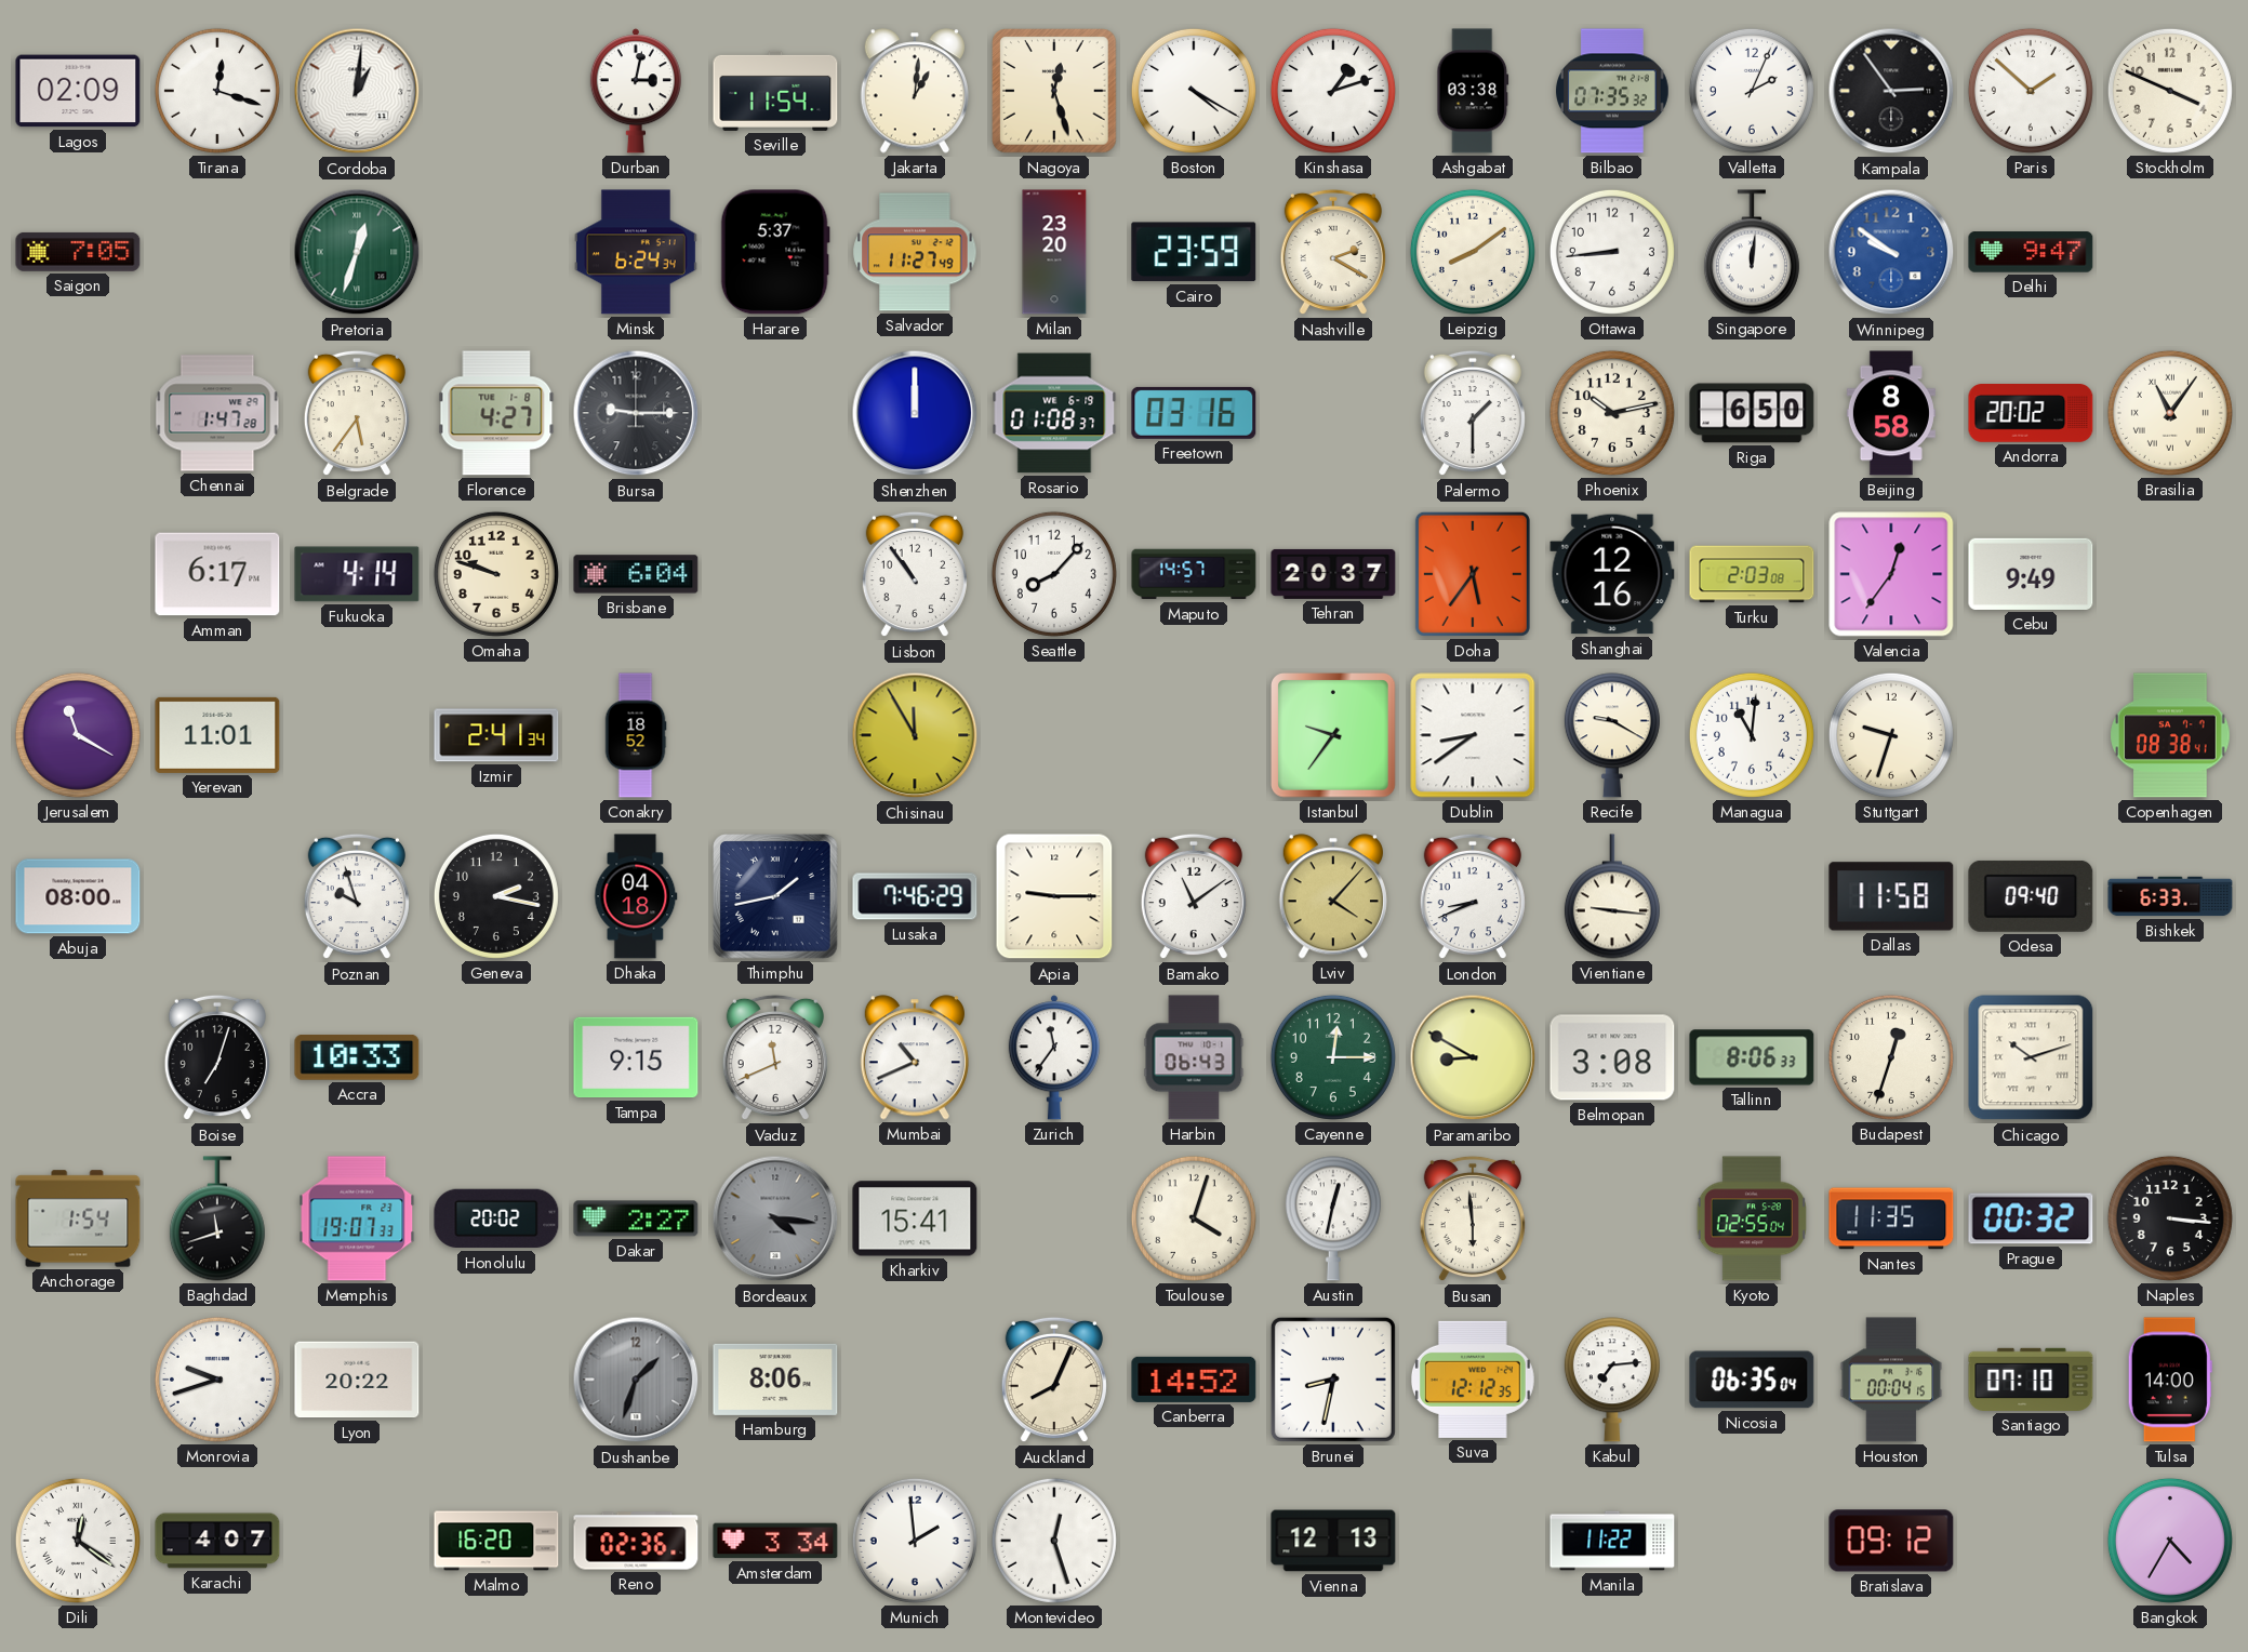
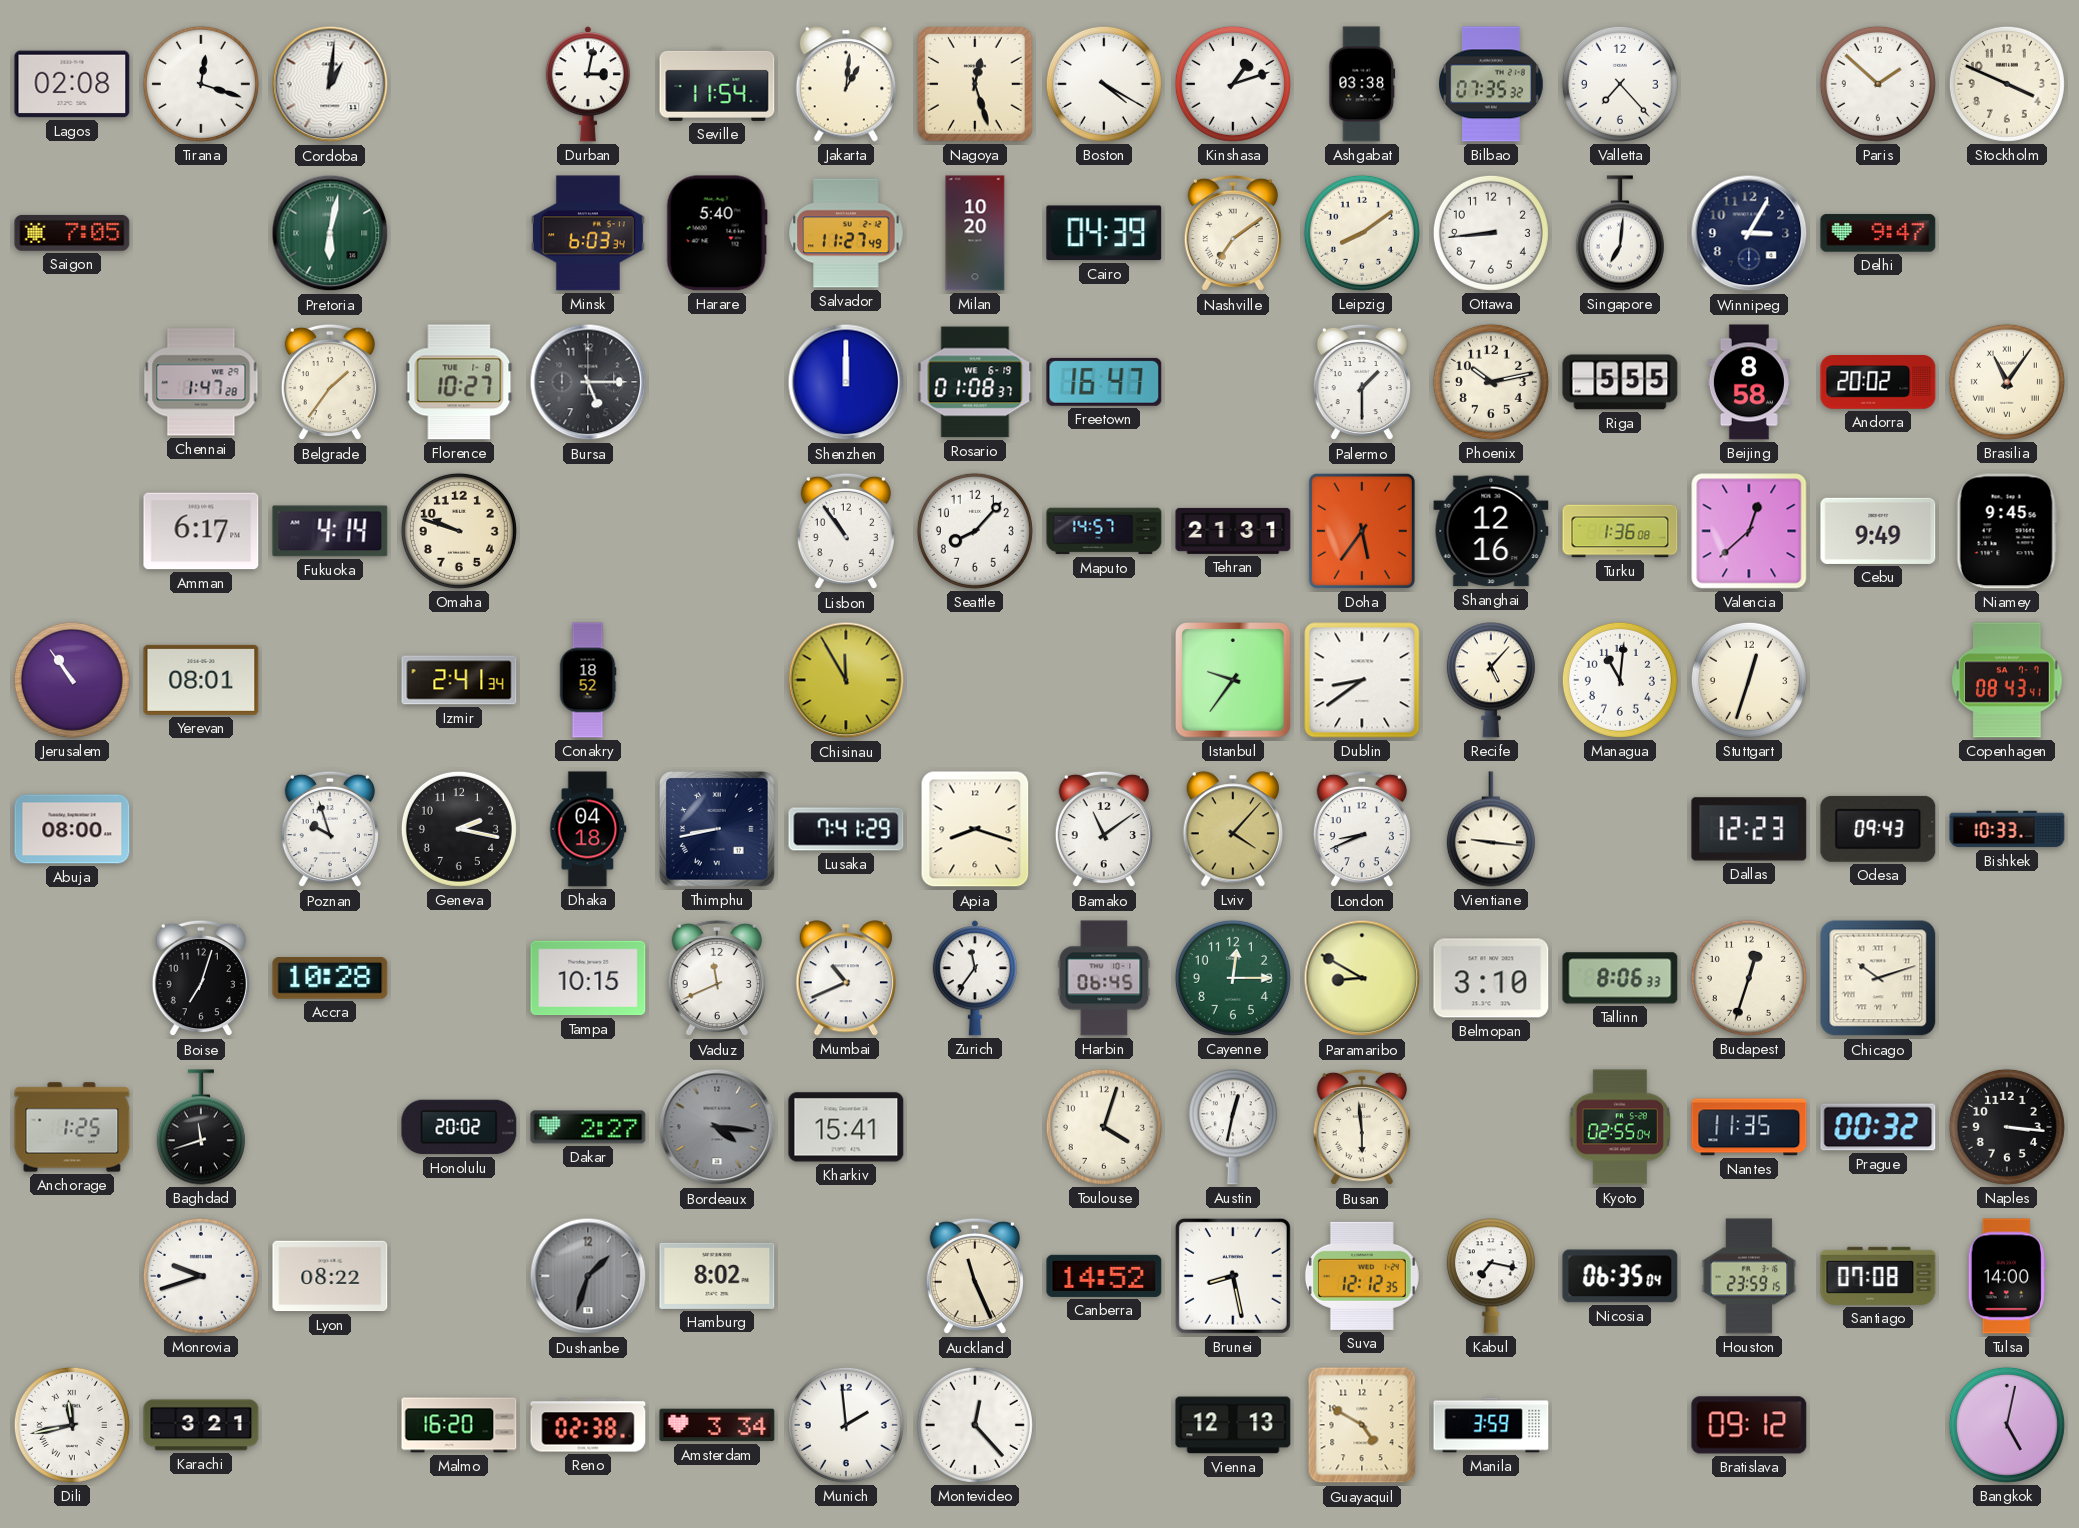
Lagos: 02:09 -> 02:08 (72, 84)
Valletta: 2:04 -> 7:23 (1620, 84)
Kampala: 2:54 -> none (1891, 91)
Pretoria: 12:33 -> 6:02 (330, 233)
Minsk: 6:24 -> 6:03 (588, 233)
Harare: 5:37 -> 5:40 (717, 233)
Milan: 23:20 -> 10:20 (975, 233)
Cairo: 23:59 -> 04:39 (1104, 233)
Nashville: 2:20 -> 7:09 (1233, 233)
Singapore: 12:01 -> 7:01 (1620, 233)
Winnipeg: 9:51 -> 3:05 (1749, 233)
Winnipeg dial: blue -> navy (1749, 233)
Belgrade: 5:36 -> 1:36 (330, 382)
Florence: 4:27 -> 10:27 (459, 382)
Bursa: 9:15 -> 5:15 (588, 382)
Freetown: 03:16 -> 16:47 (1104, 382)
Riga: 6:50 -> 5:55 (1620, 382)
Brisbane: 6:04 -> none (636, 574)
Tehran: 20:37 -> 21:31 (1233, 531)
Turku: 2:03 -> 1:36 (1620, 531)
Valencia: 12:36 -> 12:38 (1749, 531)
Niamey: none -> 9:45 (2007, 531)
Jerusalem: 11:20 -> 10:54 (72, 680)
Yerevan: 11:01 -> 08:01 (201, 680)
Recife: 9:20 -> 5:07 (1491, 680)
Stuttgart: 9:33 -> 12:33 (1749, 680)
Copenhagen: 08:38 -> 08:43 (2007, 680)
Thimphu: 1:43 -> 8:43 (717, 829)
Lusaka: 7:46 -> 7:41 (846, 829)
Apia: 9:15 -> 8:18 (975, 829)
Dallas: 11:58 -> 12:23 (1749, 829)
Odesa: 09:40 -> 09:43 (1878, 829)
Bishkek: 6:33 -> 10:33 (2007, 829)
Accra: 10:33 -> 10:28 (330, 979)
Tampa: 9:15 -> 10:15 (588, 978)
Harbin: 06:43 -> 06:45 (1104, 978)
Belmopan: 3:08 -> 3:10 (1491, 978)
Anchorage: 1:54 -> 1:25 (72, 1127)
Memphis: 19:07 -> none (357, 1218)
Lyon: 20:22 -> 08:22 (330, 1276)
Hamburg: 8:06 -> 8:02 (717, 1276)
Auckland: 8:04 -> 11:26 (975, 1276)
Brunei: 8:32 -> 8:28 (1233, 1276)
Kabul: 7:14 -> 7:17 (1491, 1276)
Houston: 00:04 -> 23:59 (1749, 1276)
Santiago: 07:10 -> 07:08 (1878, 1276)
Dili: 12:21 -> 11:43 (72, 1425)
Karachi: 4:07 -> 3:21 (201, 1425)
Reno: 02:36 -> 02:38 (588, 1425)
Montevideo: 12:27 -> 12:23 (975, 1425)
Guayaquil: none -> 4:50 (1362, 1425)
Manila: 11:22 -> 3:59 (1491, 1425)
Bangkok: 4:35 -> 5:02 (2007, 1425)
